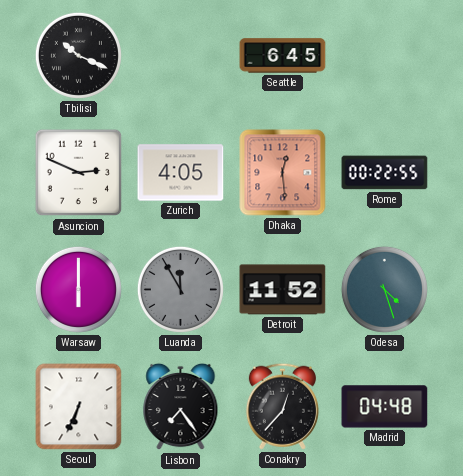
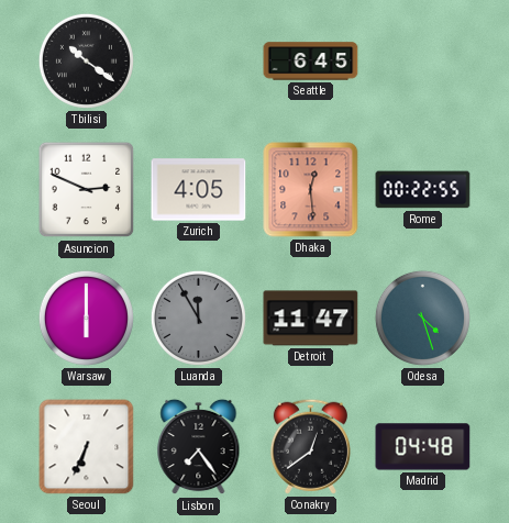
Tbilisi: 10:19 -> 10:21 (86, 60)
Detroit: 11:52 -> 11:47 (311, 319)
Conakry: 12:37 -> 12:39 (310, 446)
